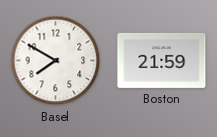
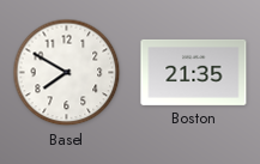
Boston: 21:59 -> 21:35 (194, 72)
